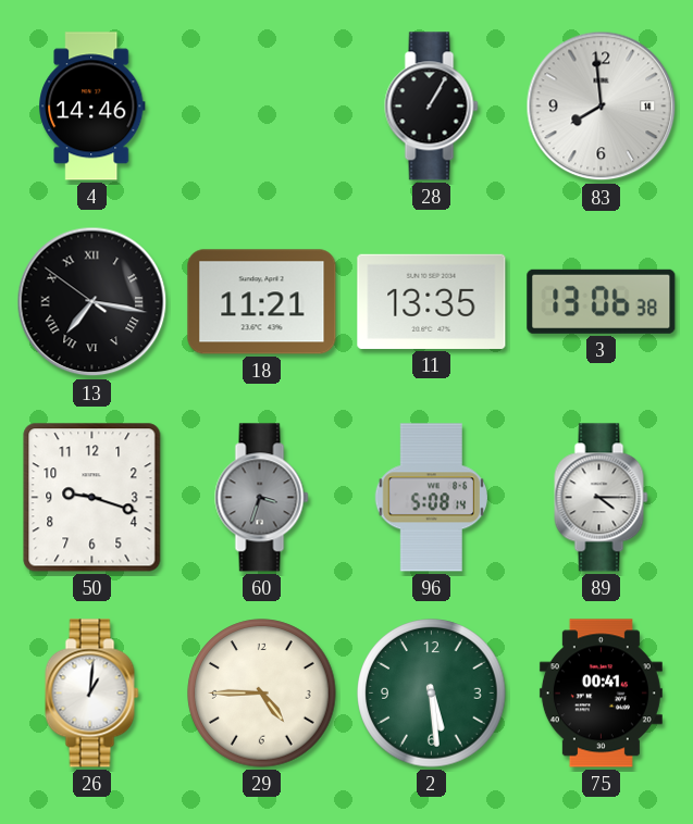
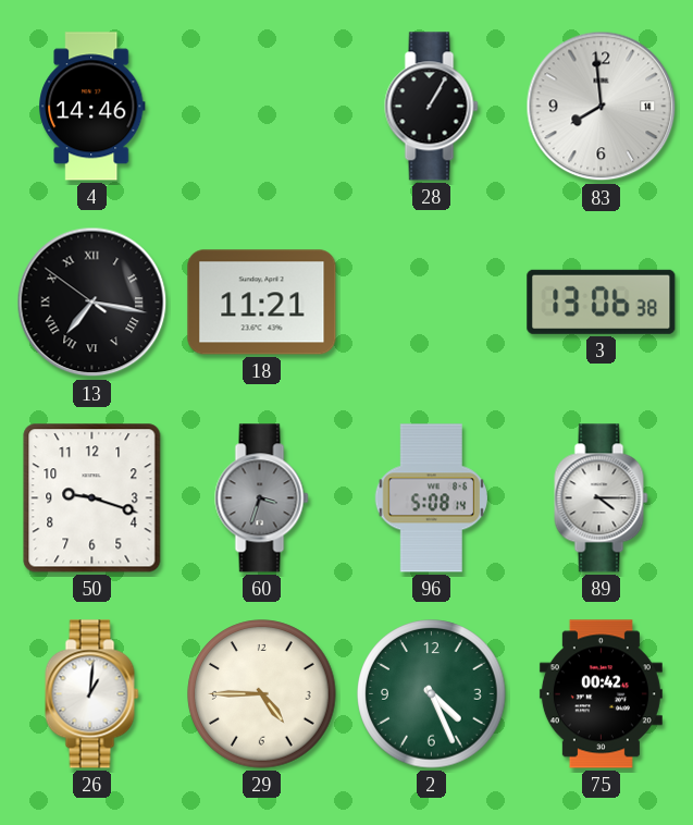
11: 13:35 -> none (432, 301)
2: 5:29 -> 4:26 (432, 694)
75: 00:41 -> 00:42 (601, 694)
